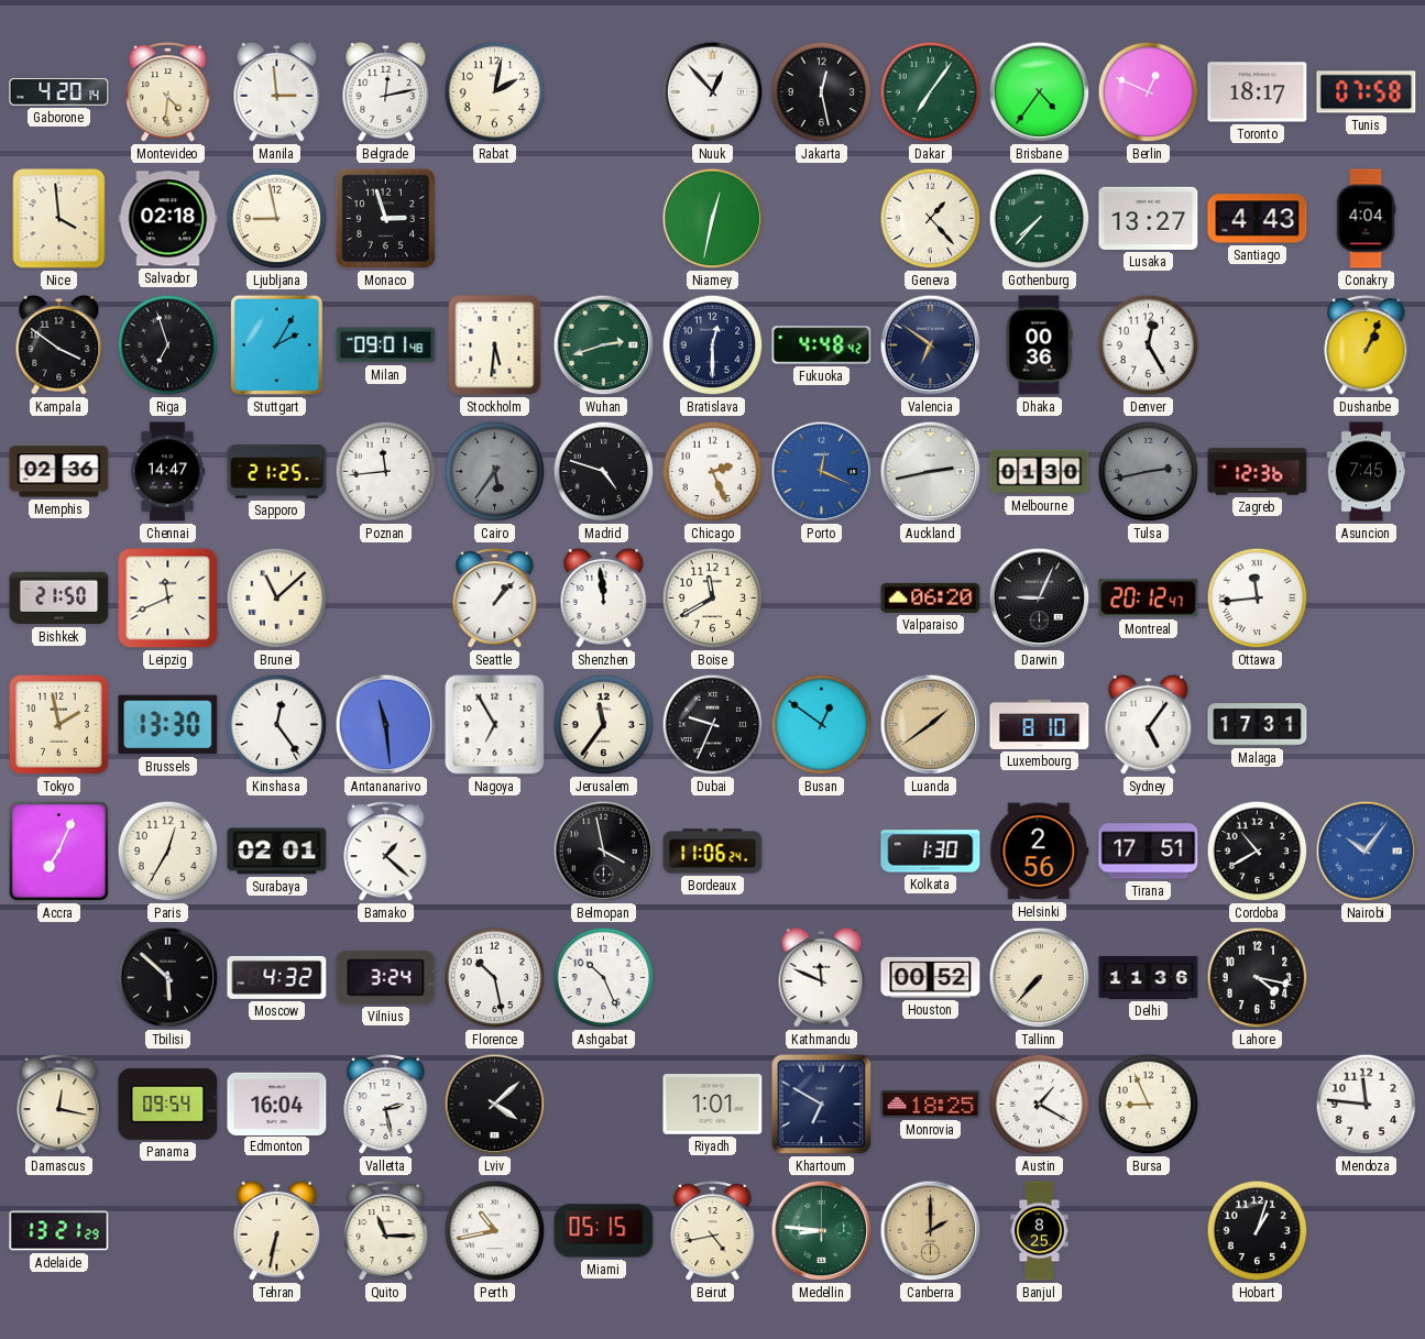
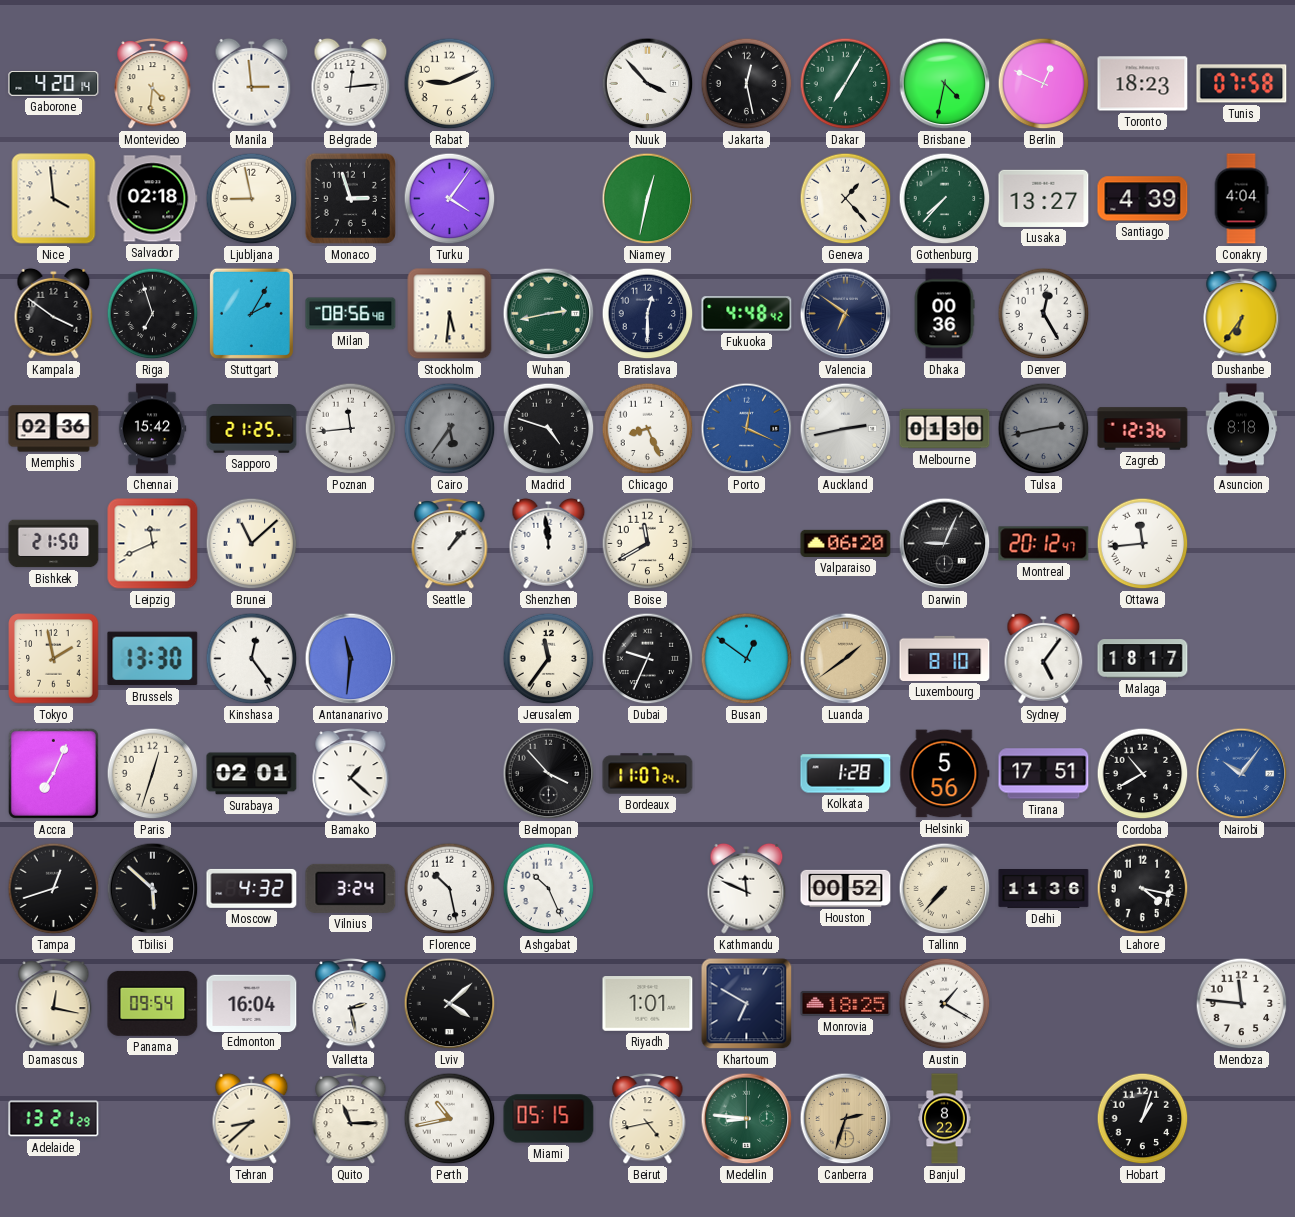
Belgrade: 12:13 -> 12:14 (351, 83)
Rabat: 2:02 -> 9:11 (450, 84)
Nuuk: 12:53 -> 3:53 (648, 84)
Dakar: 7:06 -> 7:05 (846, 84)
Brisbane: 4:36 -> 4:32 (945, 84)
Toronto: 18:17 -> 18:23 (1143, 84)
Turku: none -> 4:06 (450, 199)
Santiago: 4:43 -> 4:39 (1143, 199)
Milan: 09:01 -> 08:56 (351, 314)
Wuhan: 2:42 -> 2:43 (549, 314)
Dushanbe: 1:04 -> 6:36 (1242, 314)
Chennai: 14:47 -> 15:42 (152, 429)
Chicago: 2:26 -> 8:26 (648, 429)
Asuncion: 7:45 -> 8:18 (1242, 429)
Antananarivo: 11:29 -> 11:31 (351, 659)
Nagoya: 6:55 -> none (495, 725)
Malaga: 17:31 -> 18:17 (1143, 659)
Paris: 12:35 -> 12:33 (153, 774)
Belmopan: 3:58 -> 3:53 (549, 774)
Bordeaux: 11:06 -> 11:07 (648, 774)
Kolkata: 1:30 -> 1:28 (846, 774)
Helsinki: 2:56 -> 5:56 (945, 774)
Tampa: none -> 12:42 (54, 889)
Bursa: 8:56 -> none (1149, 1105)
Tehran: 6:32 -> 8:38 (252, 1118)
Canberra: 2:00 -> 2:33 (846, 1119)
Banjul: 8:25 -> 8:22 (945, 1119)
